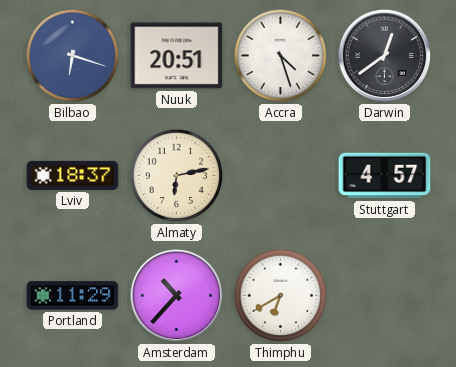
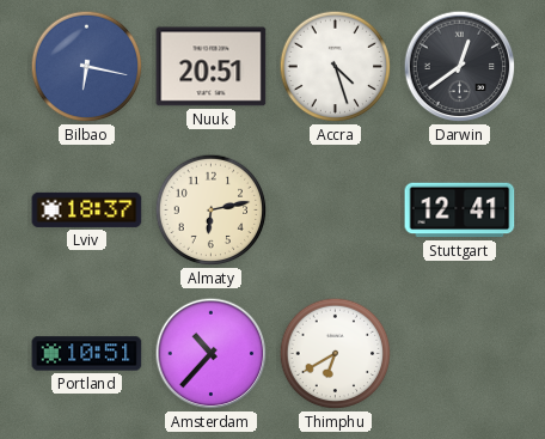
Bilbao: 6:18 -> 6:17 (87, 67)
Stuttgart: 4:57 -> 12:41 (460, 211)
Portland: 11:29 -> 10:51 (87, 354)
